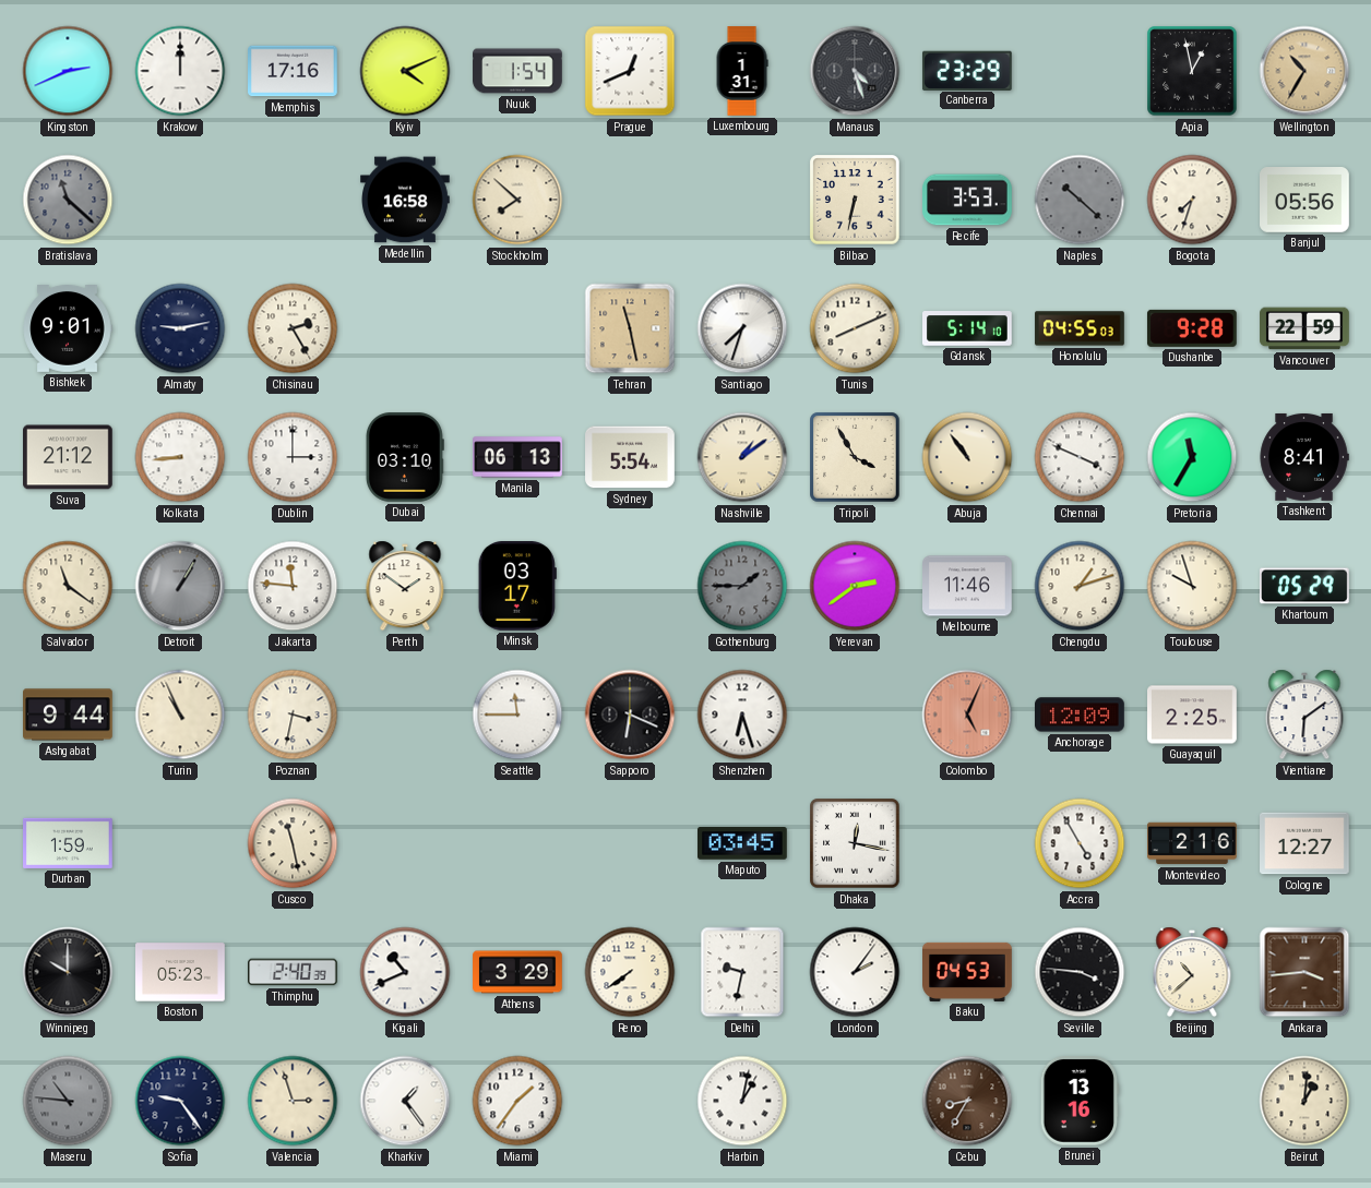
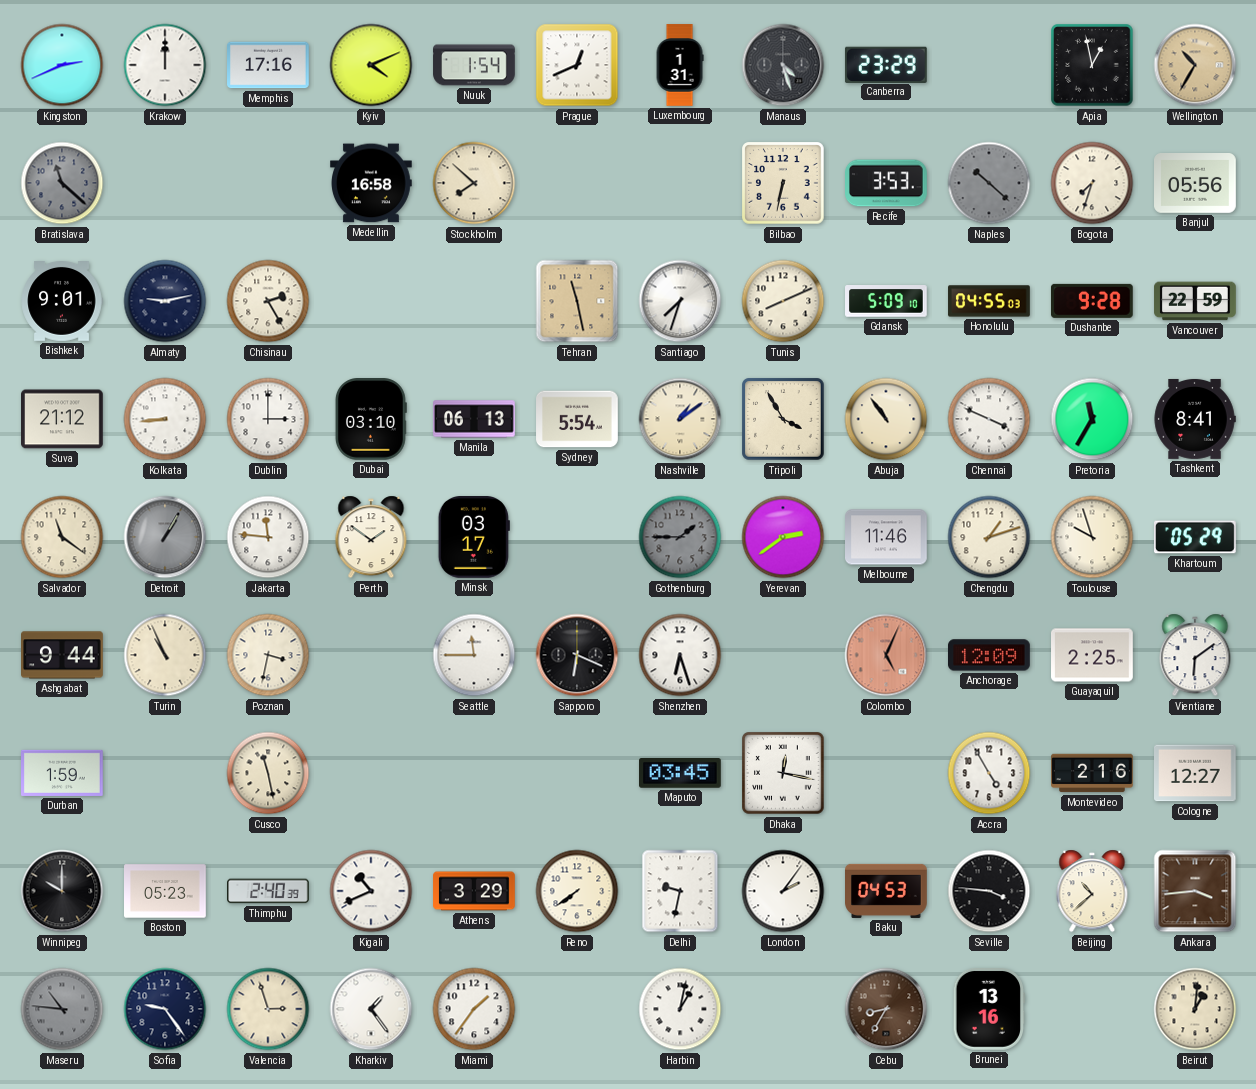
Gdansk: 5:14 -> 5:09 (887, 302)
